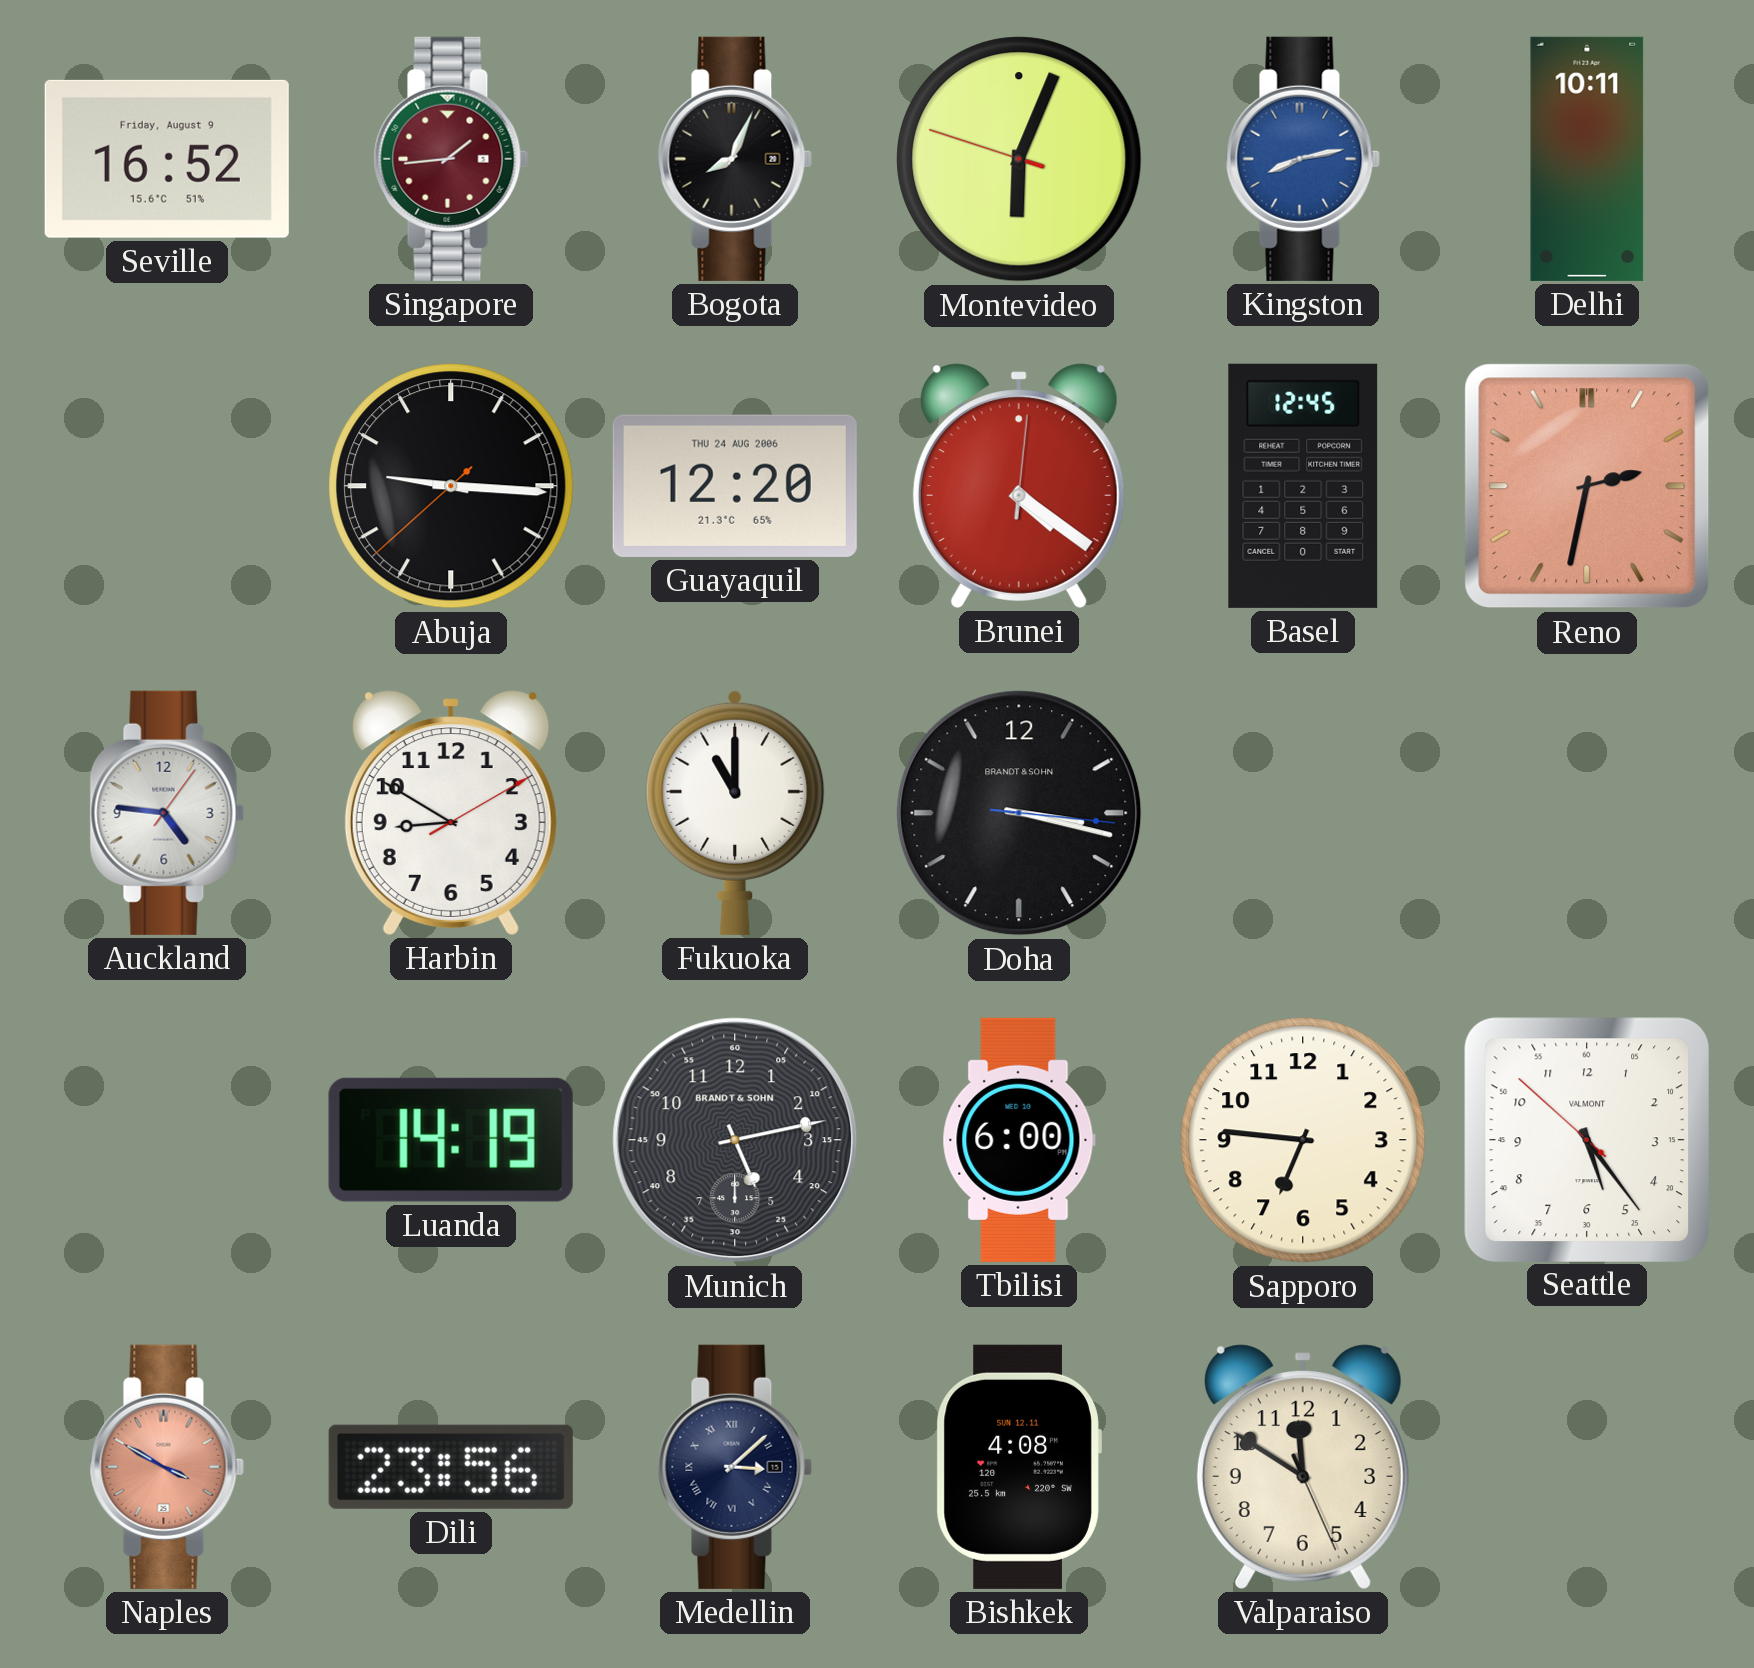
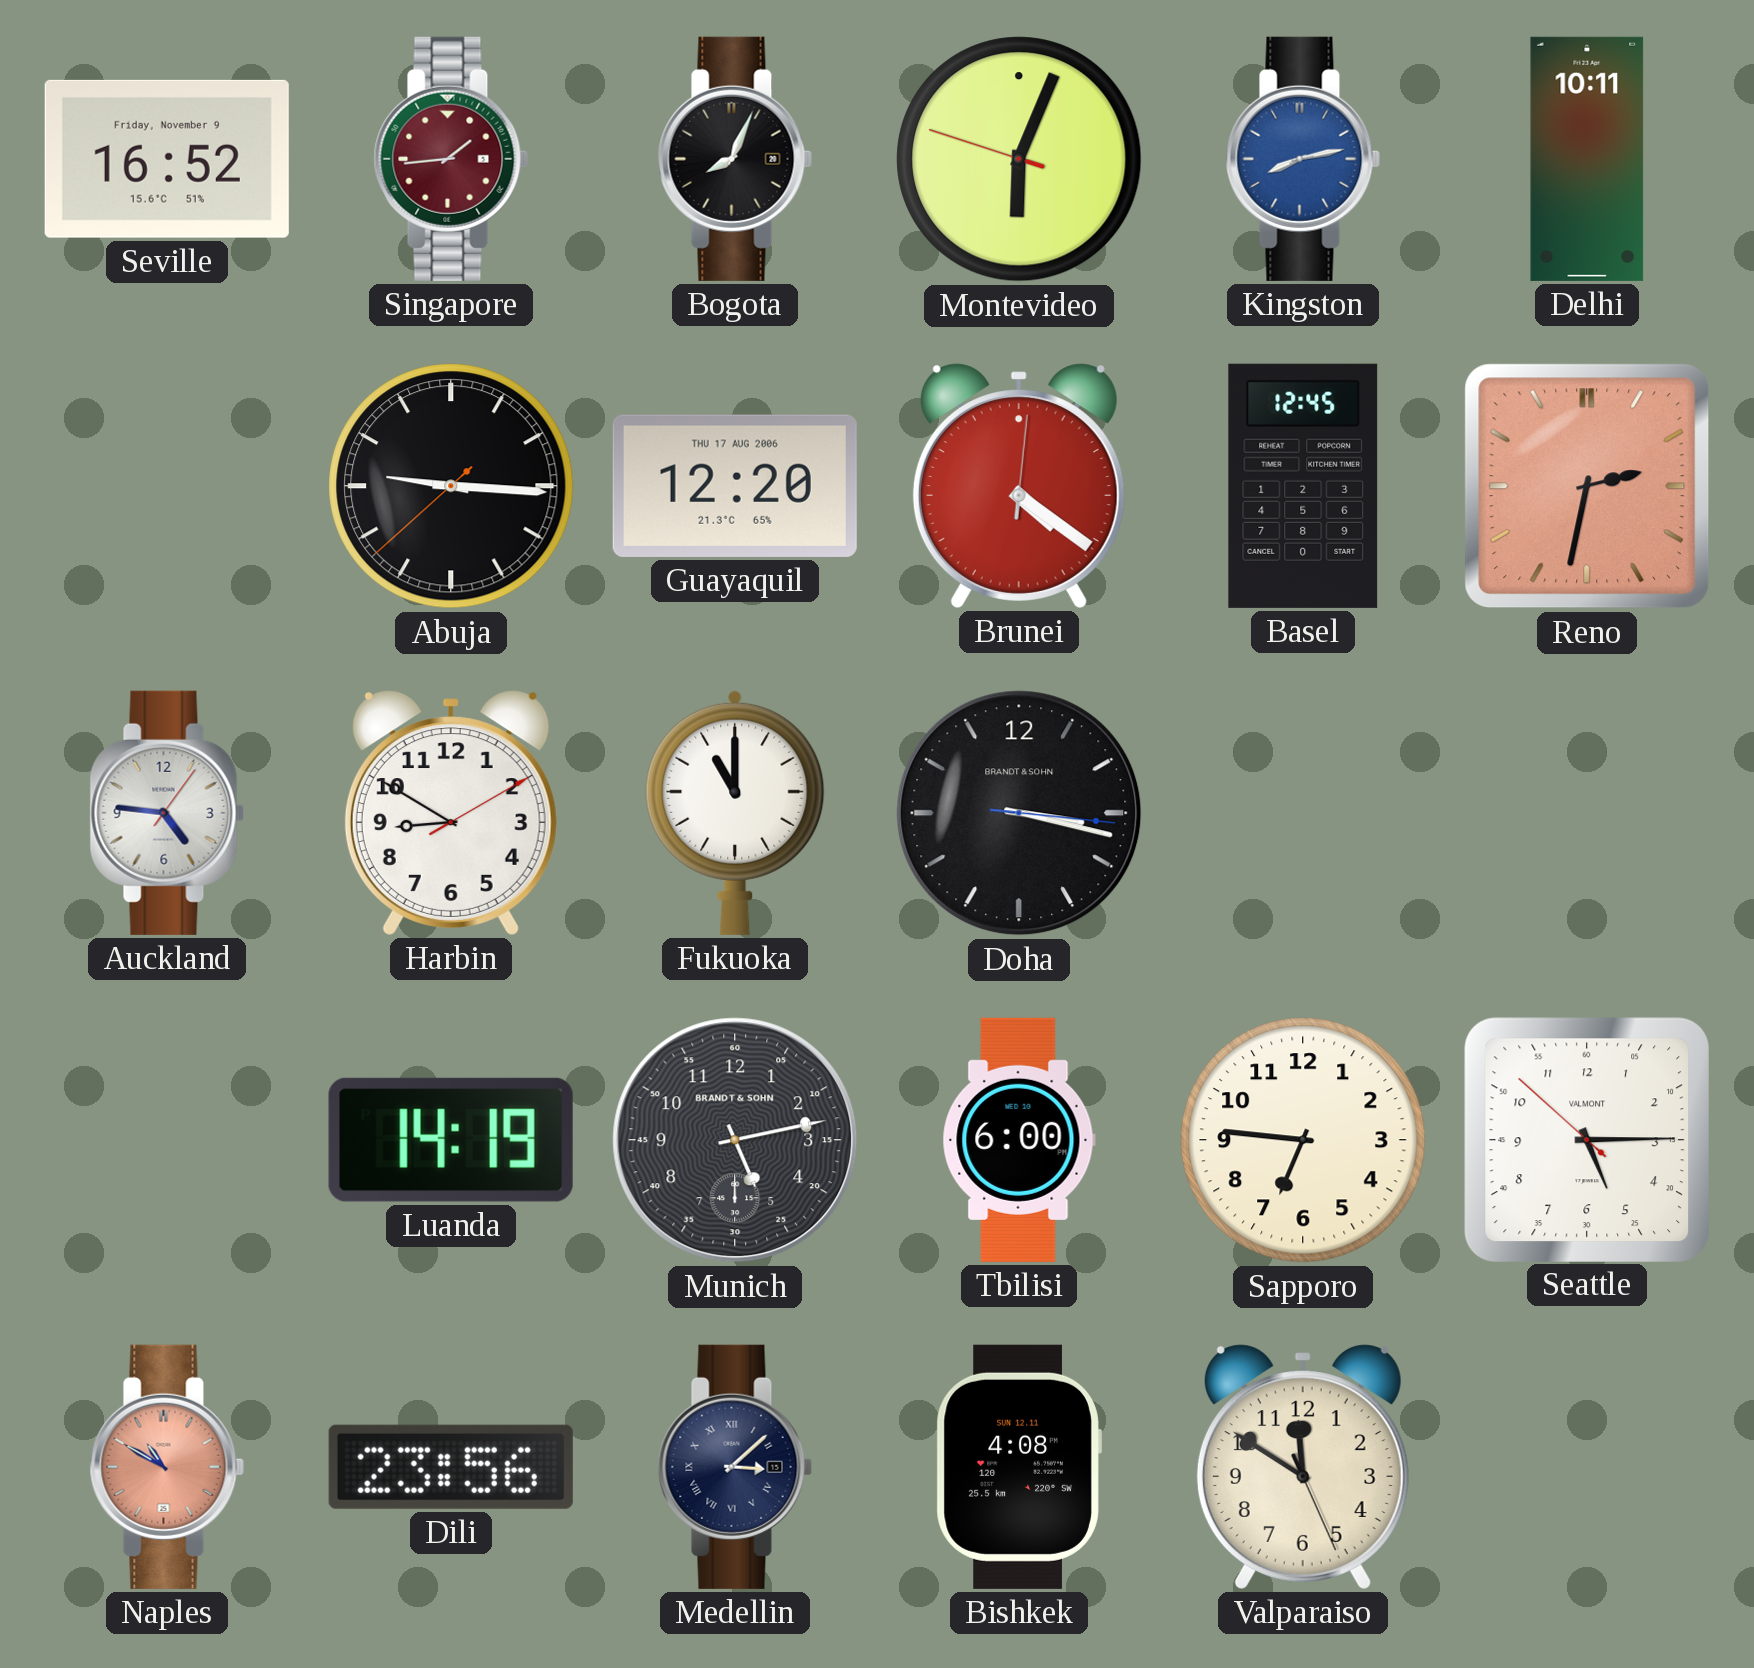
Seville date: Friday, August 9 -> Friday, November 9 (167, 159)
Guayaquil date: THU 24 AUG 2006 -> THU 17 AUG 2006 (735, 486)
Seattle: 5:23 -> 5:14 (1586, 1139)
Naples: 3:50 -> 10:50 (167, 1467)
